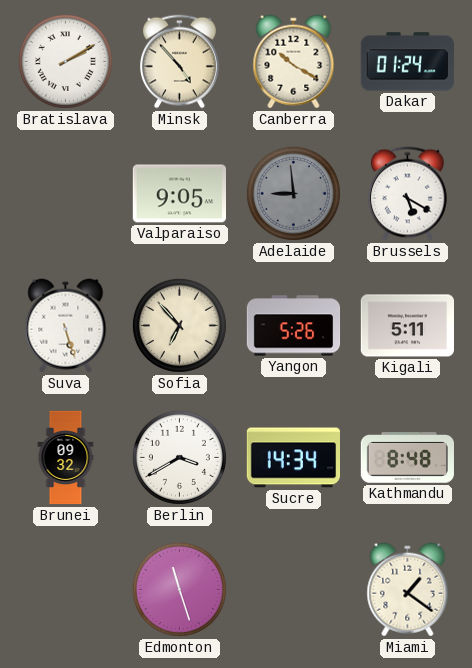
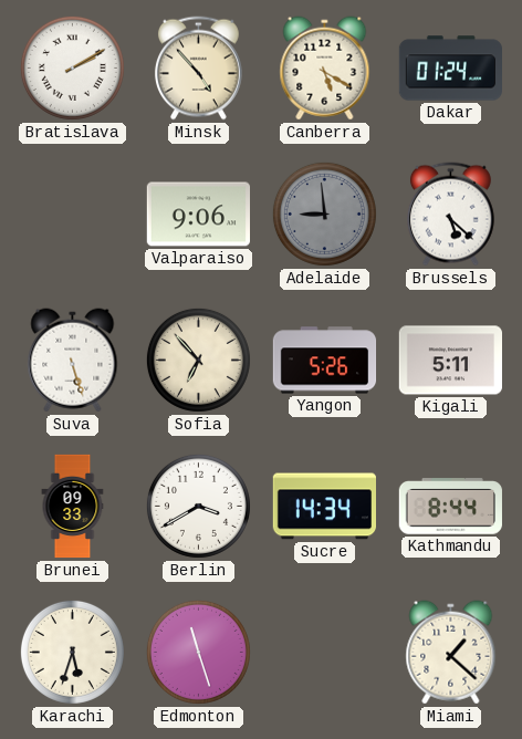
Canberra: 10:20 -> 5:20 (325, 69)
Valparaiso: 9:05 -> 9:06 (198, 215)
Brussels: 5:20 -> 5:22 (450, 215)
Brunei: 09:32 -> 09:33 (73, 507)
Kathmandu: 8:48 -> 8:44 (450, 507)
Karachi: none -> 5:33 (72, 652)
Miami: 1:21 -> 1:22 (451, 653)
